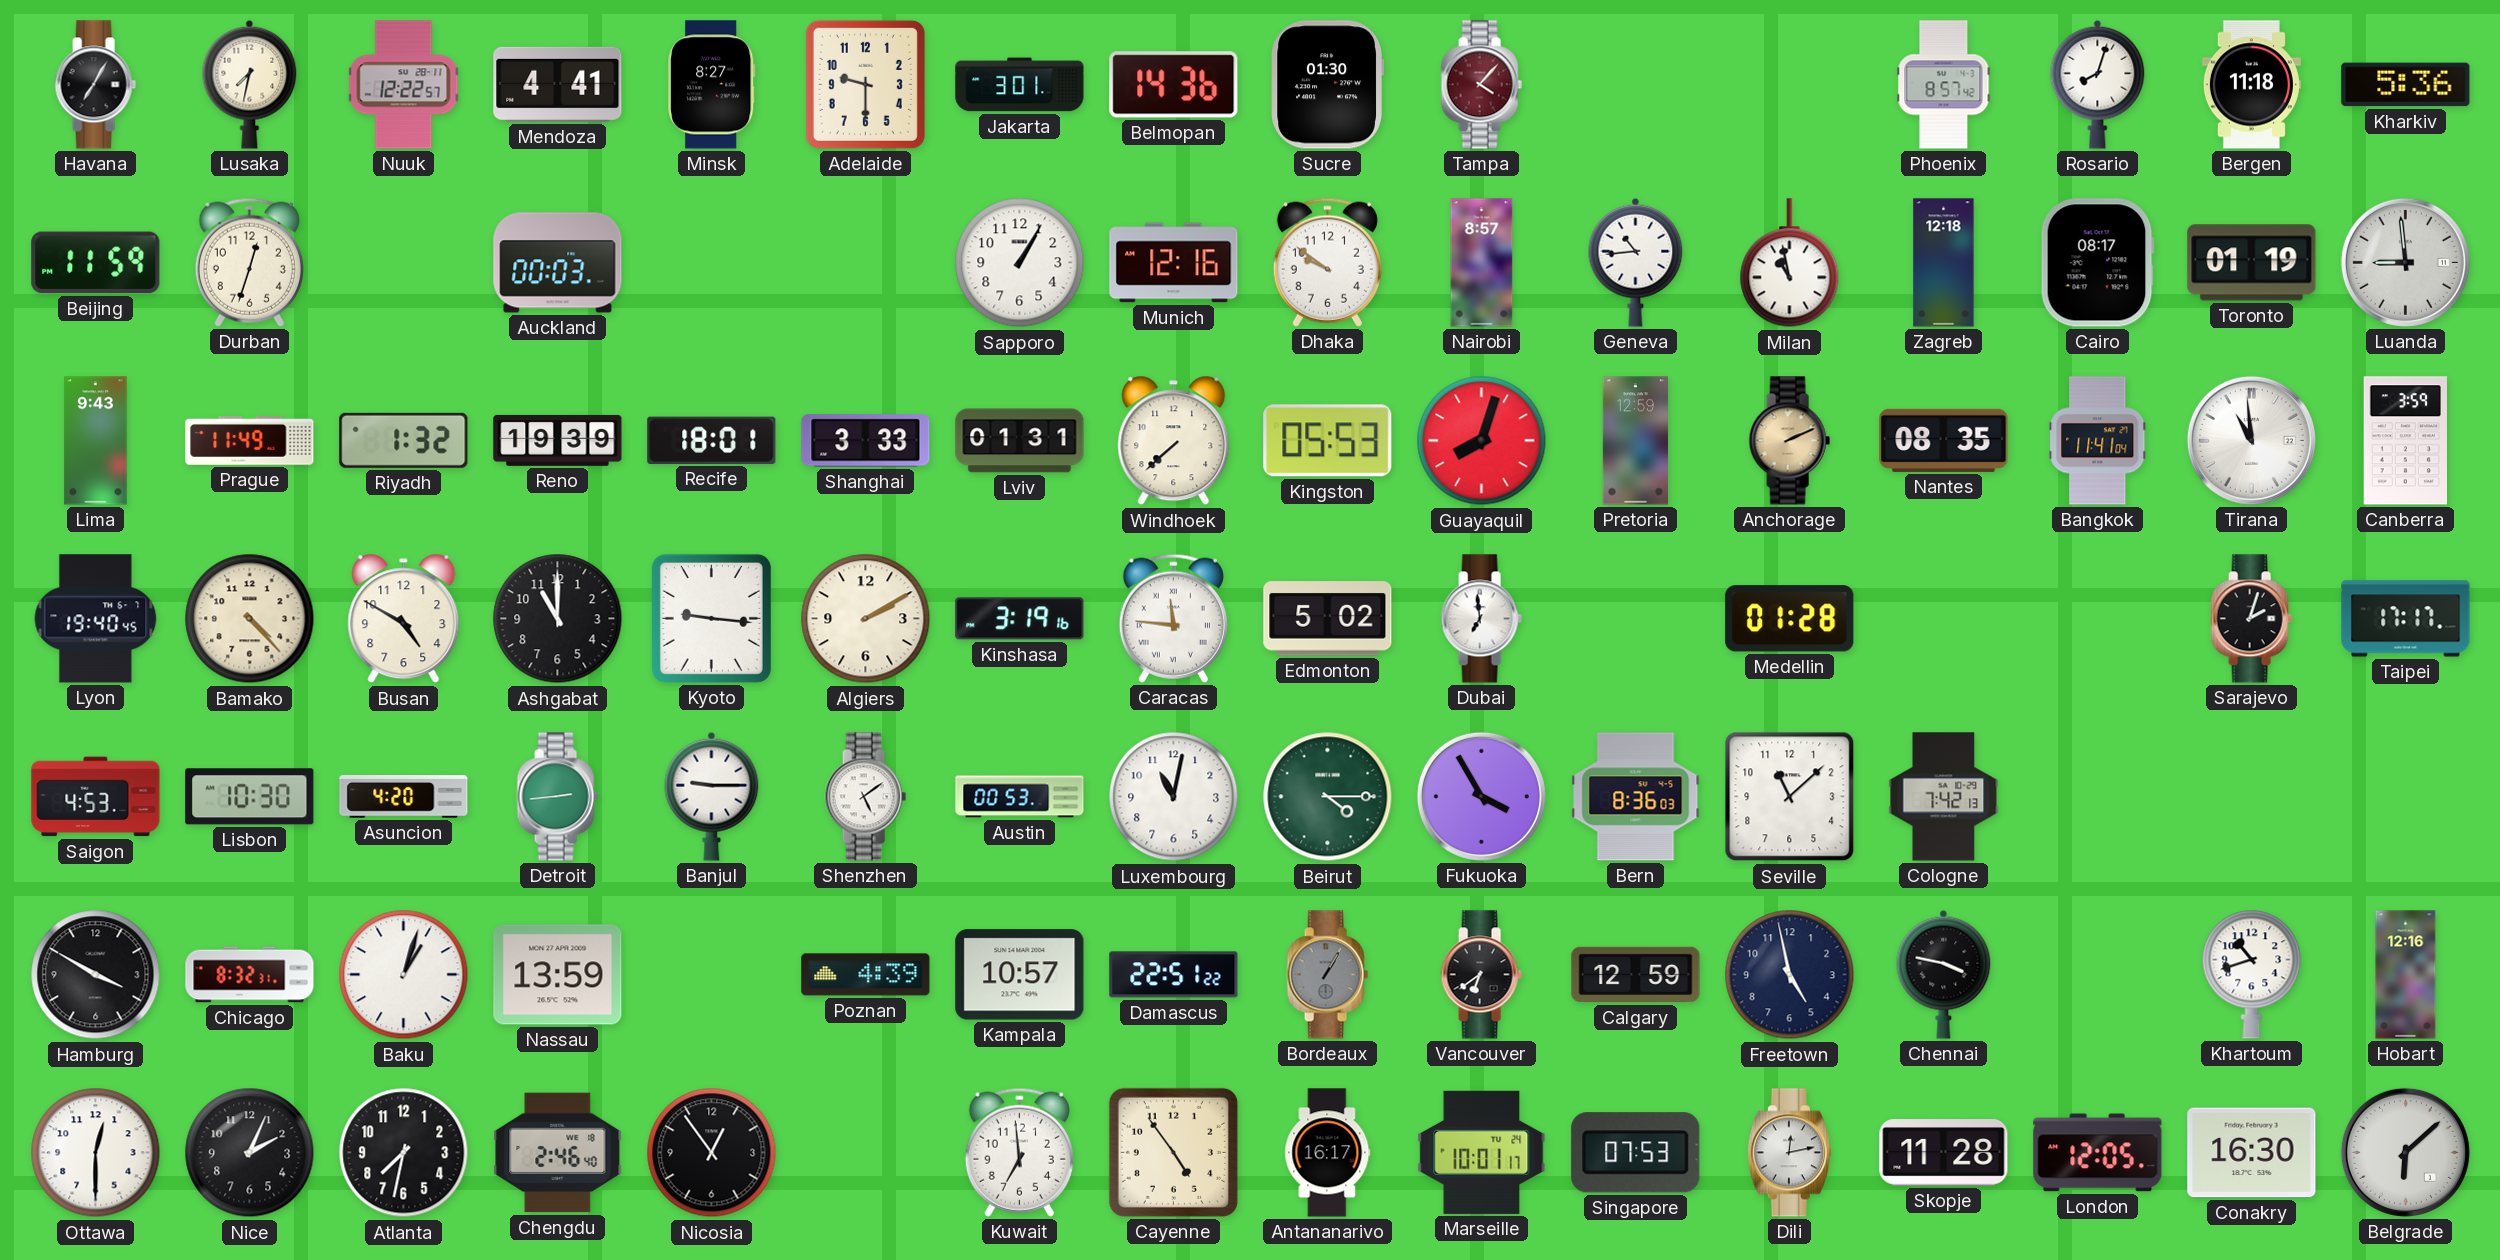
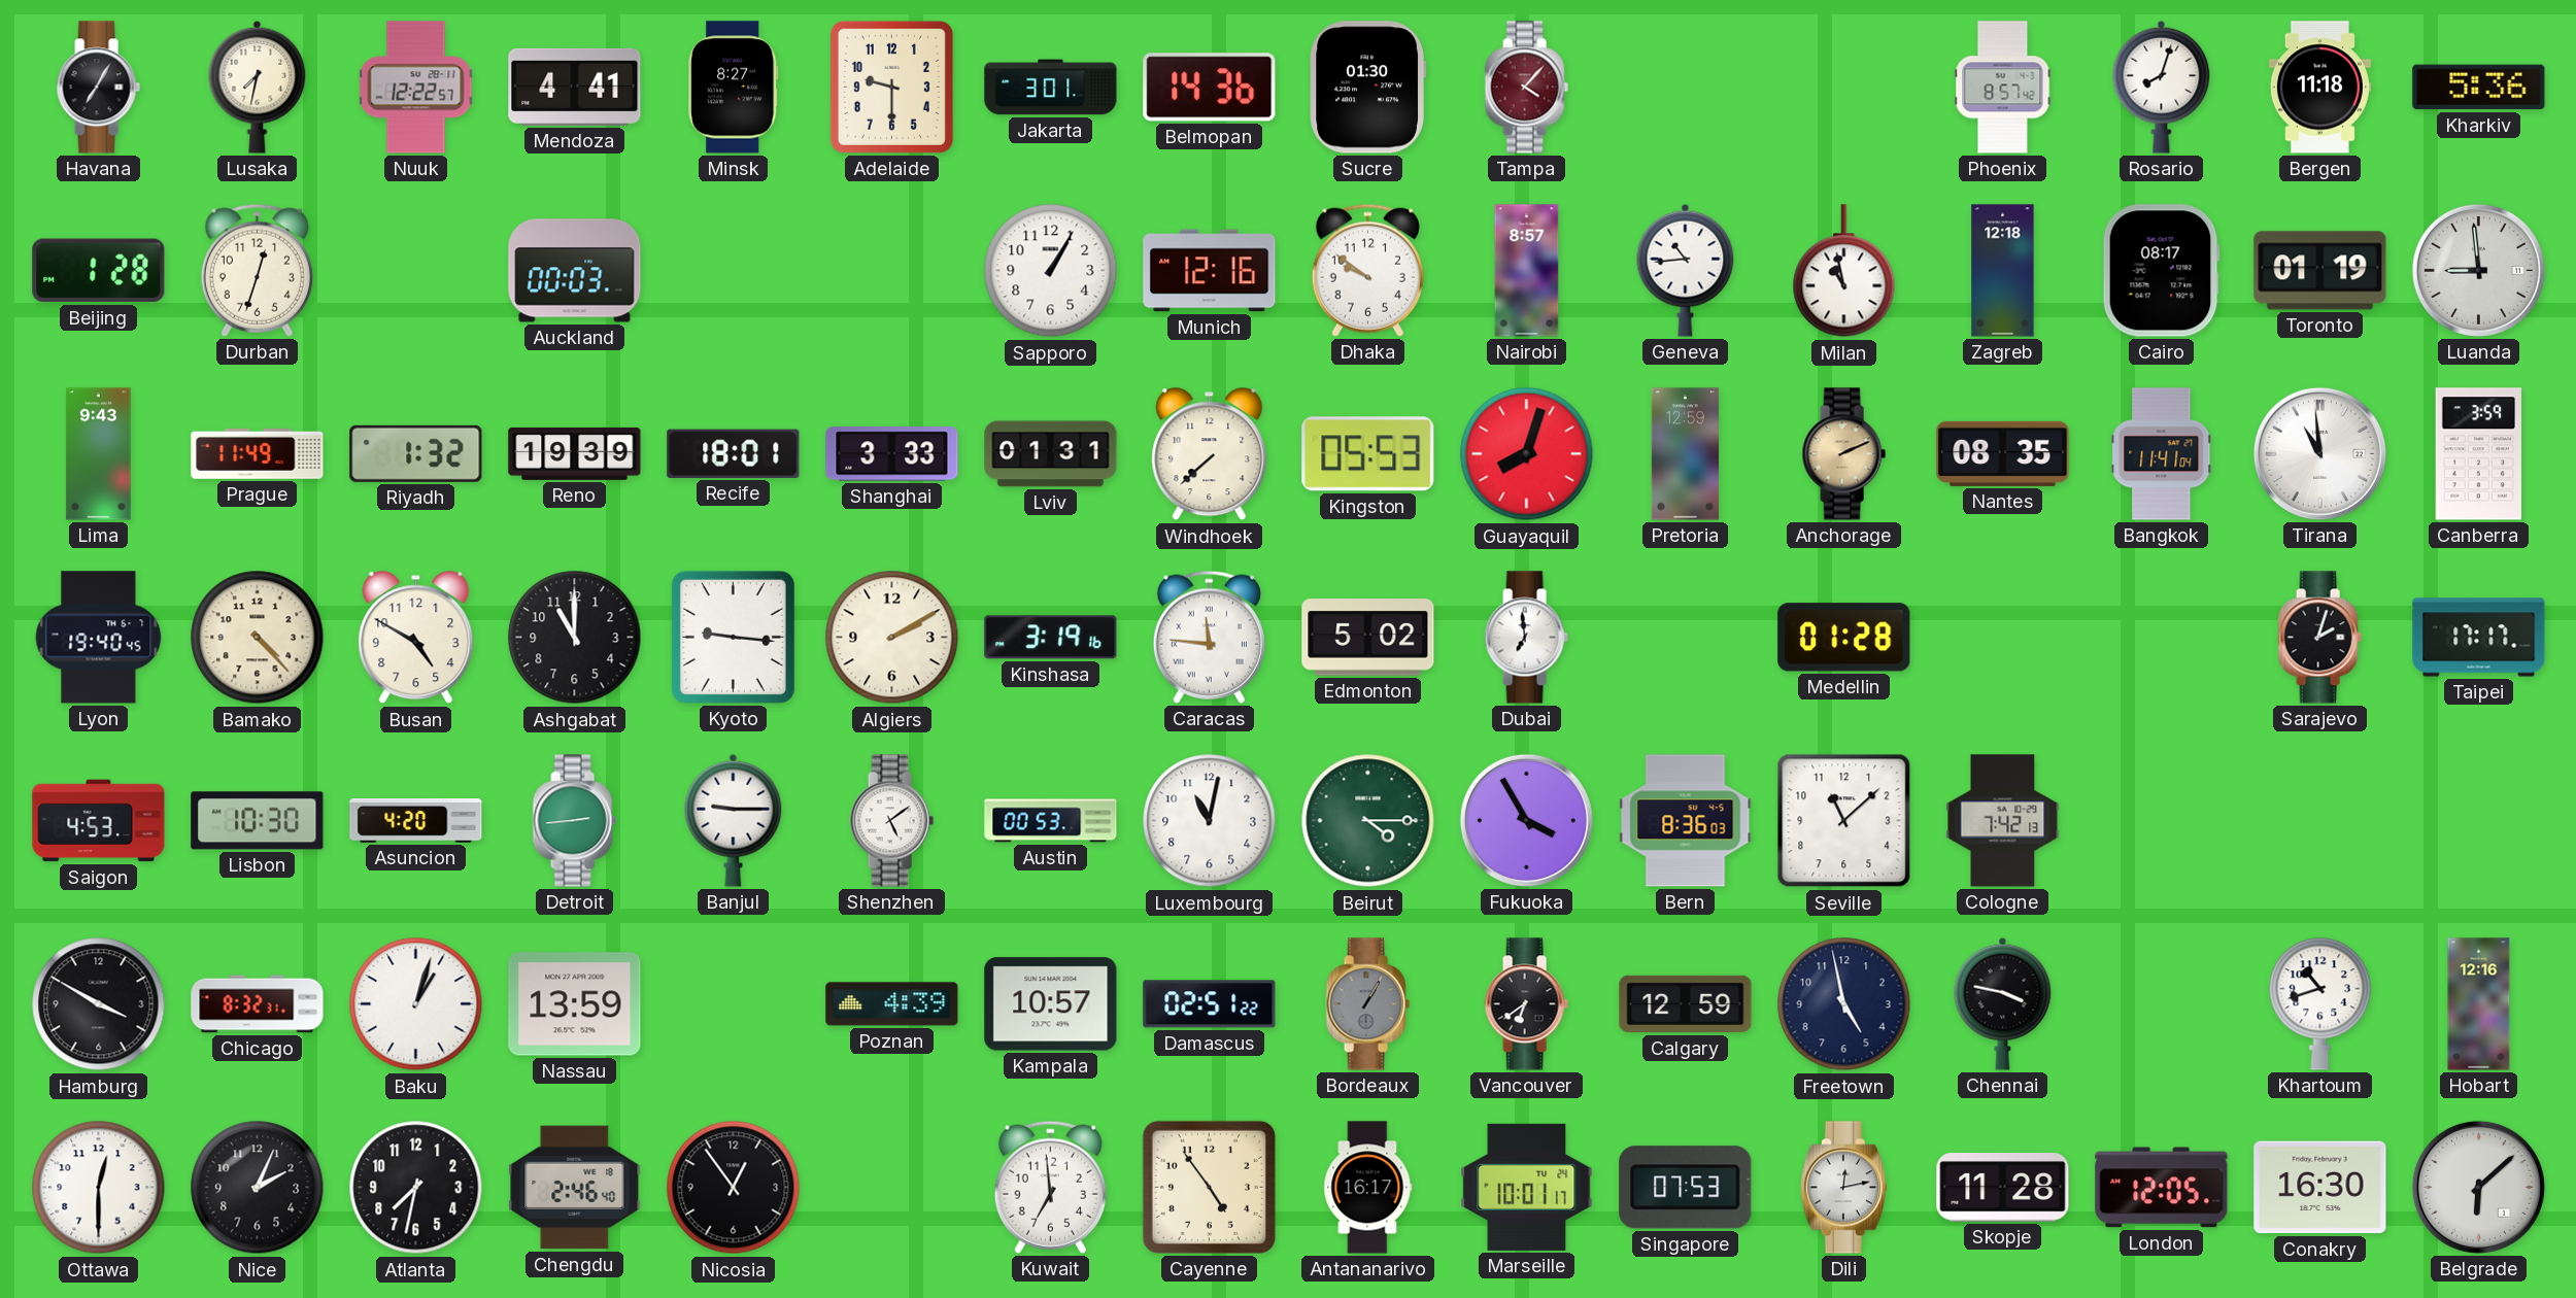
Beijing: 11:59 -> 1:28 (99, 271)
Damascus: 22:51 -> 02:51 (1210, 1004)
